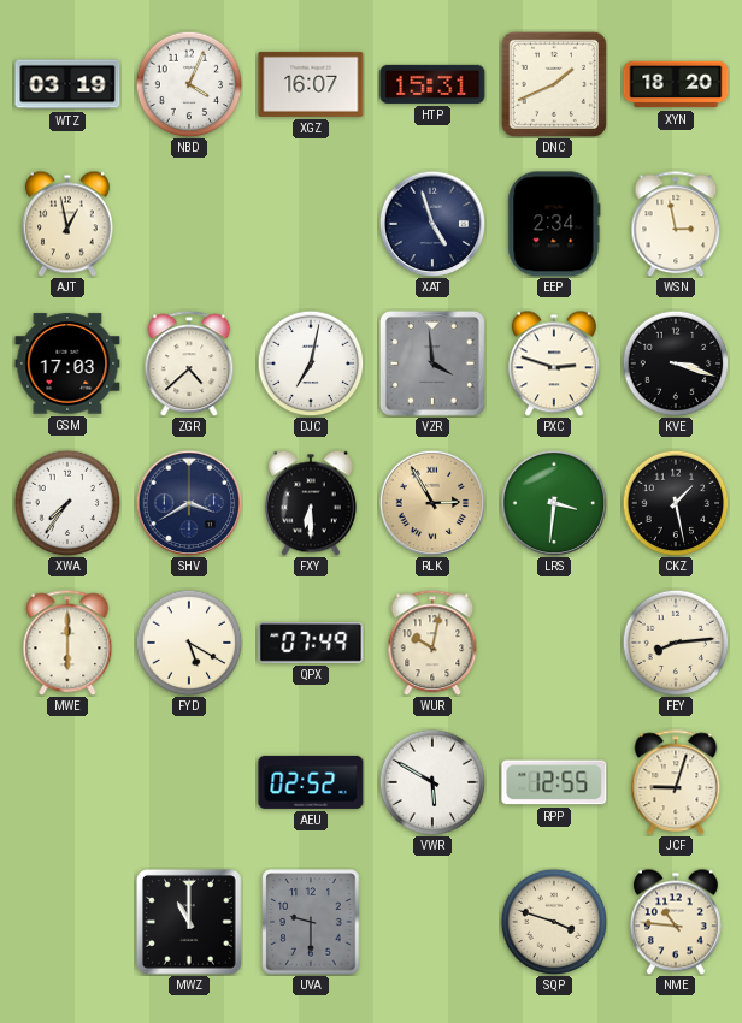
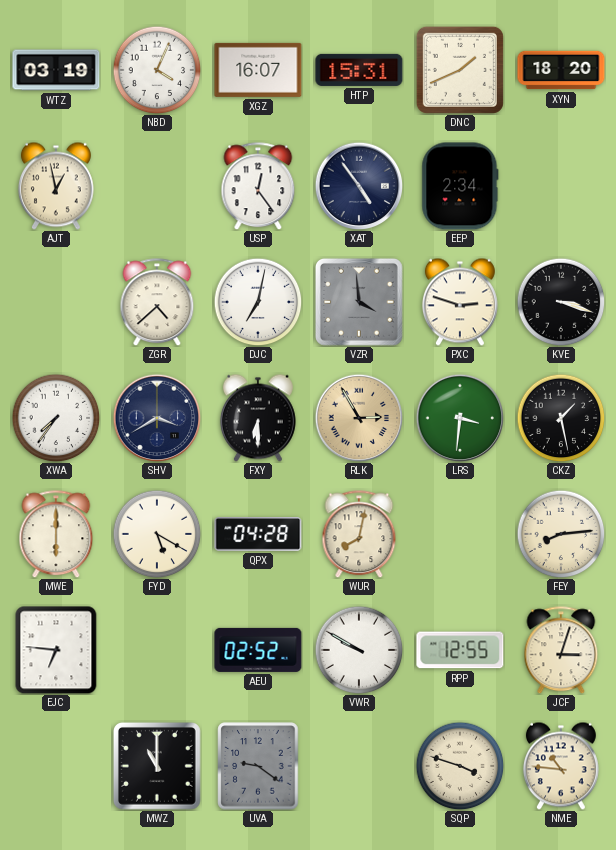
USP: none -> 12:24 (258, 186)
XAT: 4:57 -> 4:54 (359, 186)
WSN: 2:58 -> none (676, 224)
GSM: 17:03 -> none (67, 363)
QPX: 07:49 -> 04:28 (258, 535)
WUR: 10:02 -> 8:02 (359, 534)
EJC: none -> 6:46 (56, 650)
VWR: 5:50 -> 9:50 (359, 650)
JCF: 9:03 -> 3:03 (561, 650)
UVA: 9:30 -> 9:21 (258, 766)
